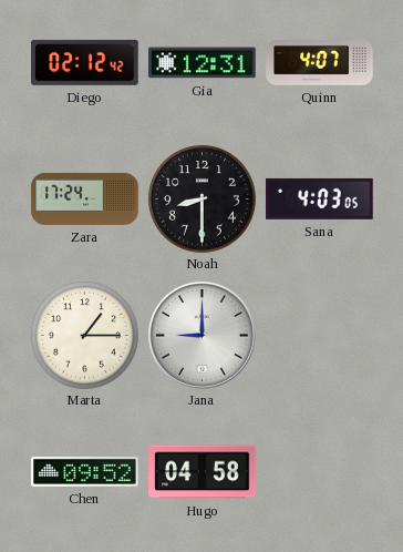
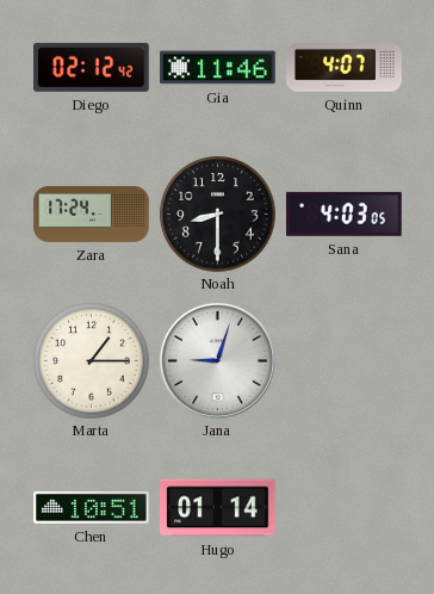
Gia: 12:31 -> 11:46 (218, 68)
Jana: 9:00 -> 9:03 (217, 360)
Chen: 09:52 -> 10:51 (92, 507)
Hugo: 04:58 -> 01:14 (218, 508)
